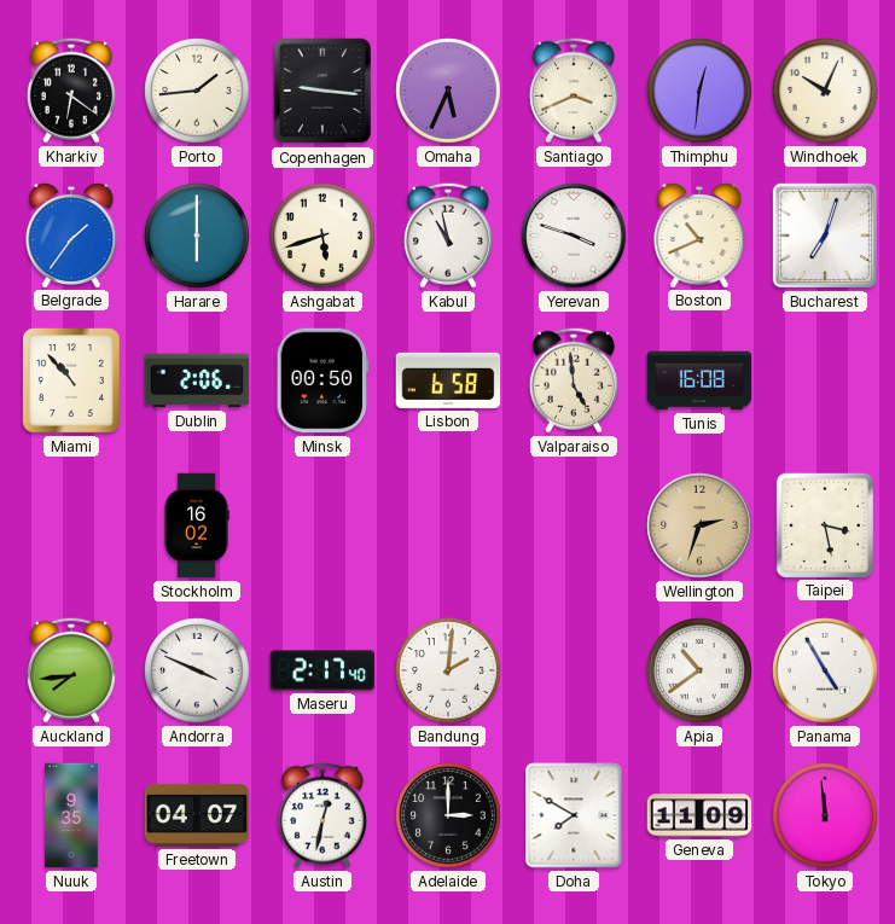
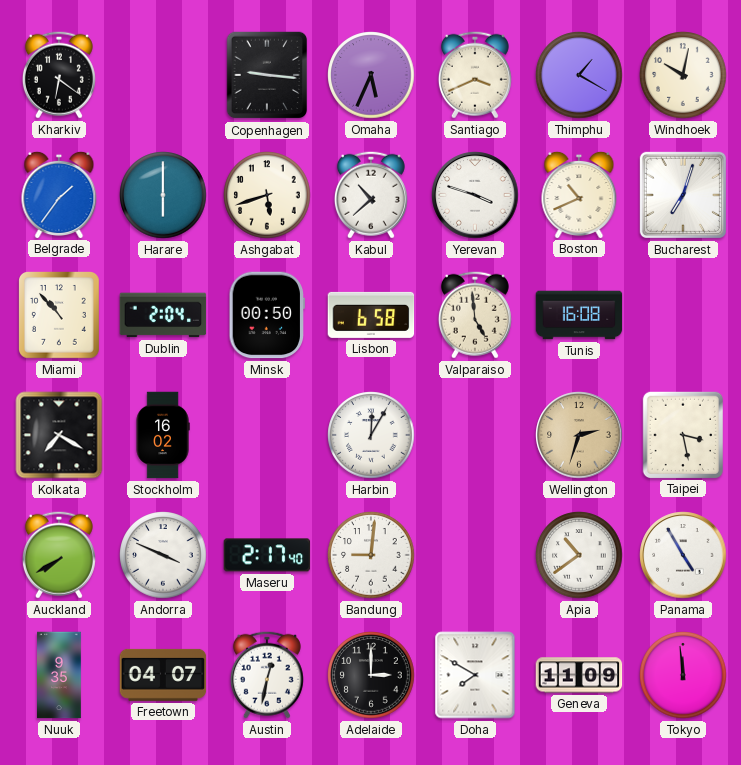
Porto: 1:44 -> none (197, 91)
Thimphu: 12:31 -> 1:20 (579, 75)
Windhoek: 10:04 -> 10:02 (683, 75)
Kabul: 10:58 -> 10:38 (371, 195)
Dublin: 2:06 -> 2:04 (163, 315)
Kolkata: none -> 7:20 (59, 435)
Harbin: none -> 12:05 (371, 435)
Auckland: 7:44 -> 7:40 (59, 555)
Bandung: 2:01 -> 9:01 (371, 555)
